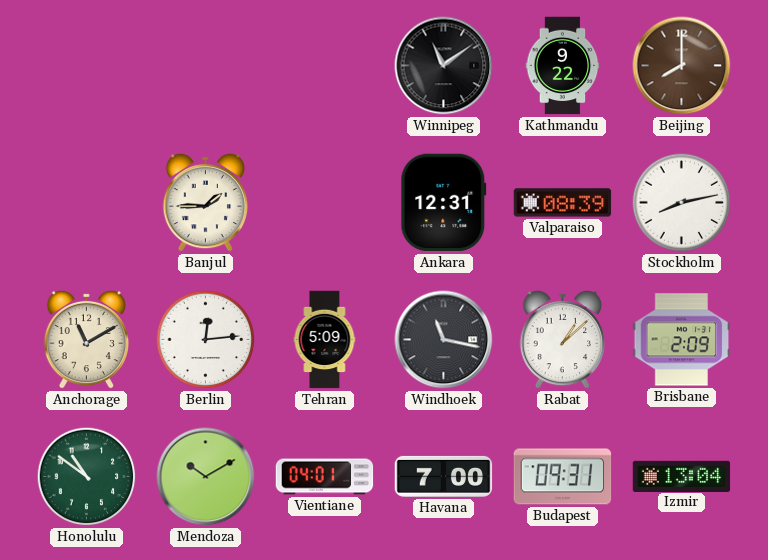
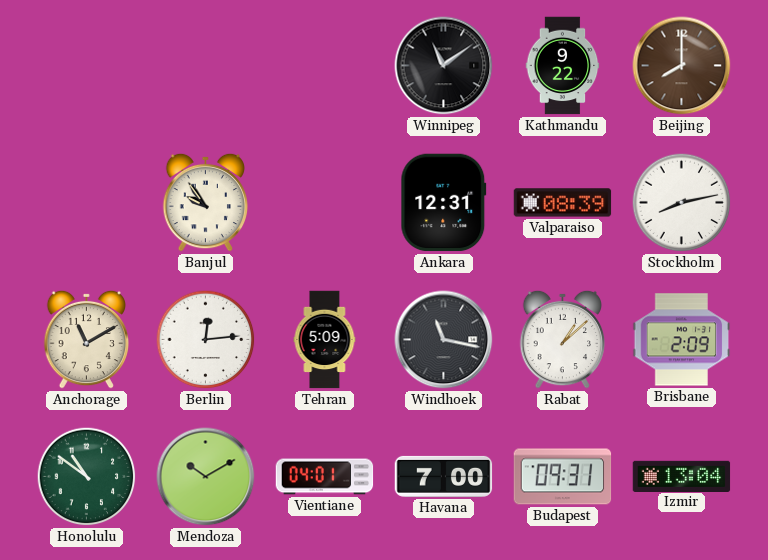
Banjul: 1:45 -> 9:54 (206, 202)
